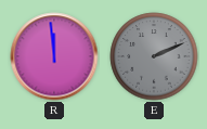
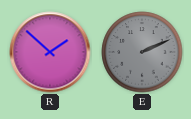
R: 11:59 -> 1:52 (50, 52)
